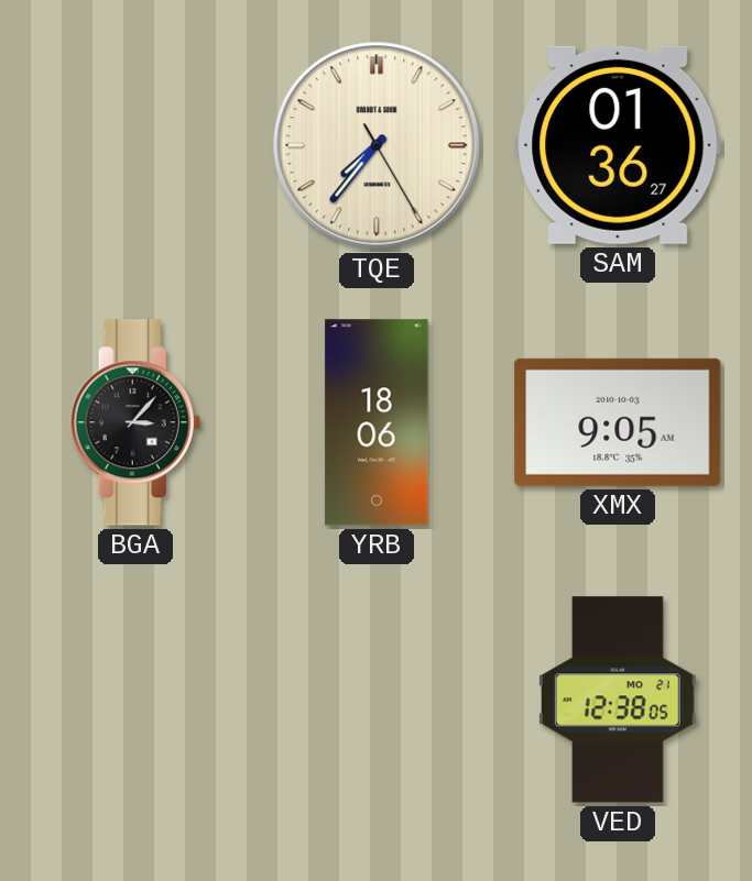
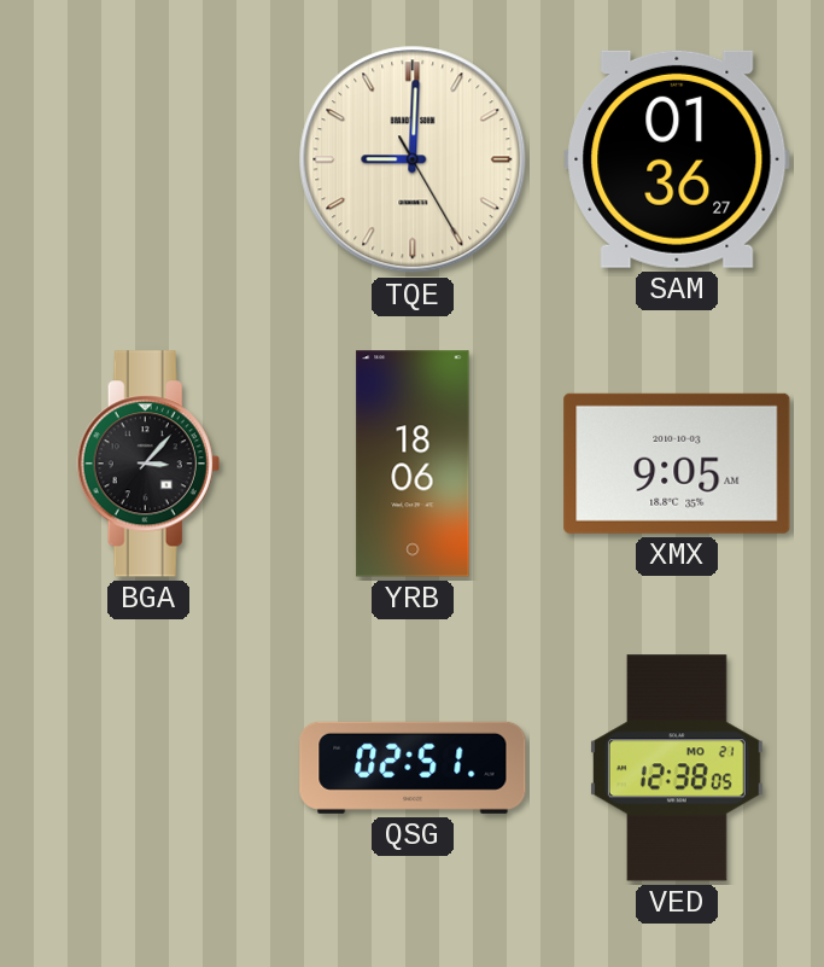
TQE: 7:36 -> 9:00 (413, 159)
QSG: none -> 02:51 (413, 768)
